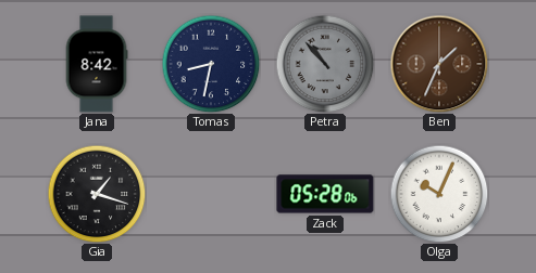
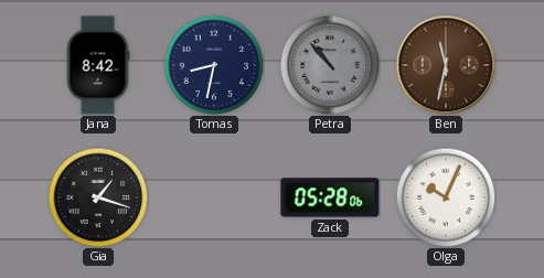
Ben: 1:34 -> 11:32 (446, 65)
